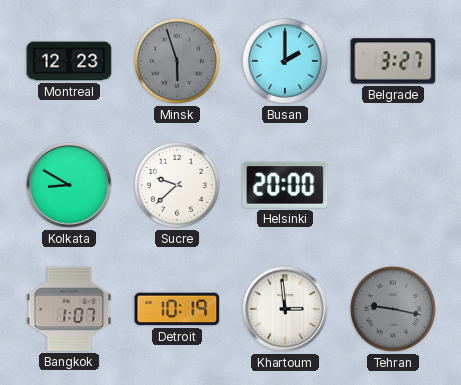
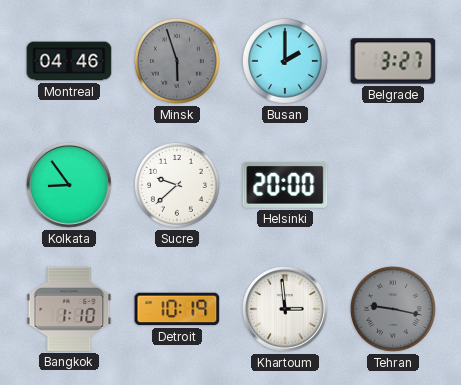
Montreal: 12:23 -> 04:46 (69, 61)
Kolkata: 8:50 -> 8:54 (70, 186)
Bangkok: 1:07 -> 1:10 (69, 309)
